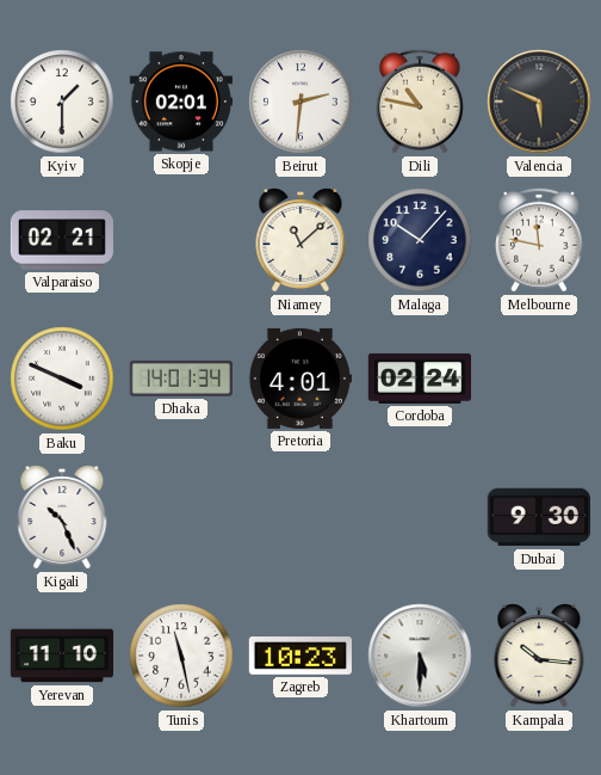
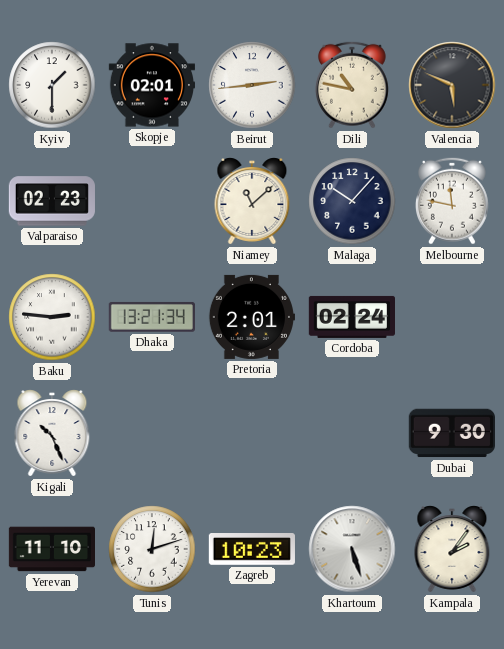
Beirut: 2:31 -> 2:44 (252, 85)
Valparaiso: 02:21 -> 02:23 (52, 201)
Baku: 3:49 -> 2:46 (52, 317)
Dhaka: 14:01 -> 13:21 (152, 317)
Pretoria: 4:01 -> 2:01 (251, 317)
Tunis: 11:28 -> 12:12 (152, 549)
Khartoum: 5:30 -> 5:27 (352, 549)
Kampala: 10:16 -> 2:06 (452, 549)
